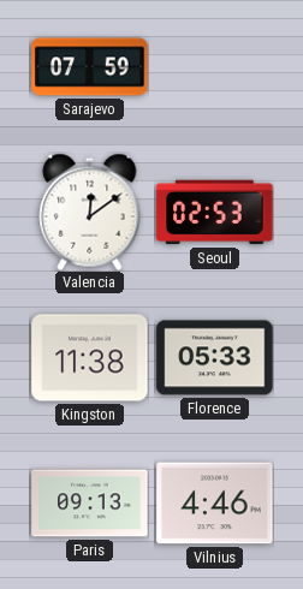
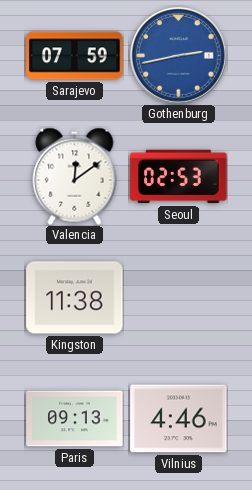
Gothenburg: none -> 2:43 (179, 56)
Florence: 05:33 -> none (215, 358)
